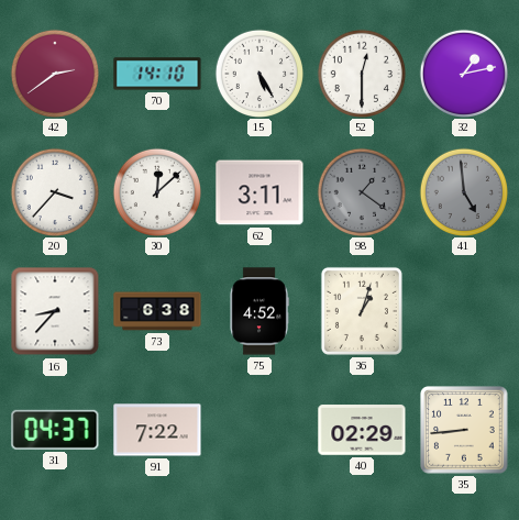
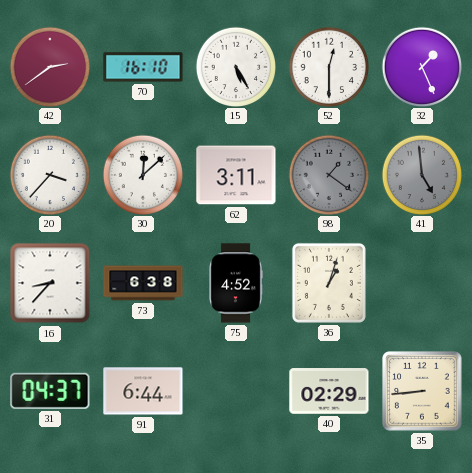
70: 14:10 -> 16:10 (143, 67)
32: 1:13 -> 1:26 (421, 66)
91: 7:22 -> 6:44 (143, 391)
